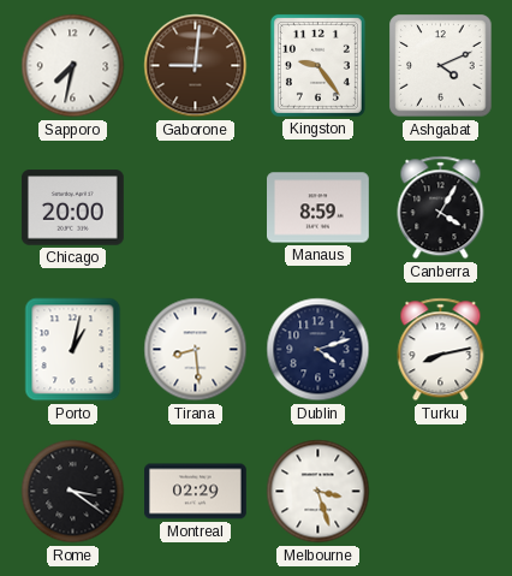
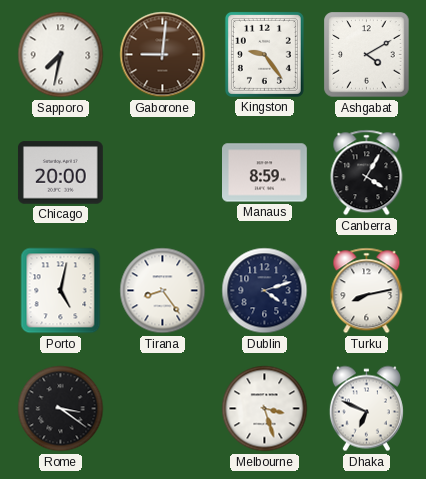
Ashgabat: 4:11 -> 4:10 (367, 55)
Porto: 1:02 -> 5:02 (61, 291)
Tirana: 8:29 -> 8:24 (163, 291)
Montreal: 02:29 -> none (196, 492)
Dhaka: none -> 6:49 (366, 409)
